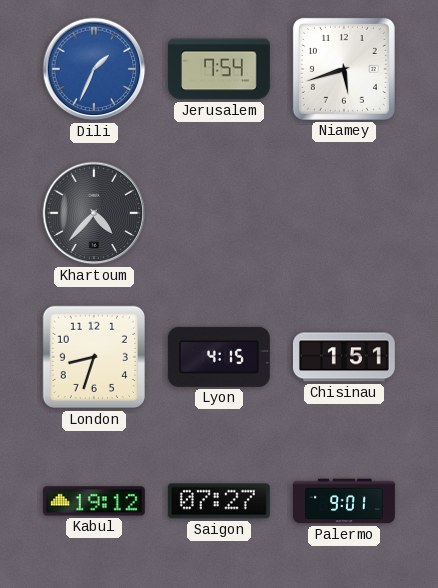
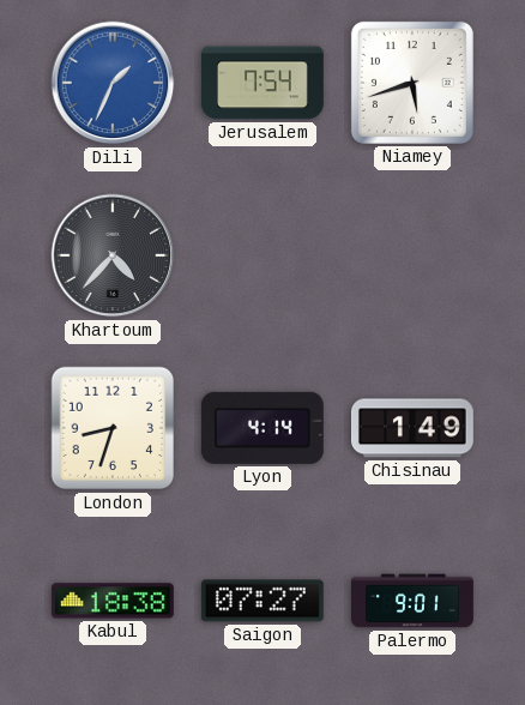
Lyon: 4:15 -> 4:14 (262, 428)
Chisinau: 1:51 -> 1:49 (412, 428)
Kabul: 19:12 -> 18:38 (113, 601)
